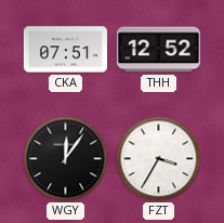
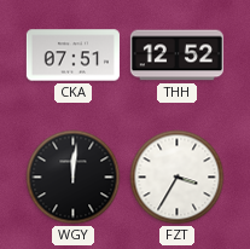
WGY: 12:06 -> 12:01 (74, 178)
